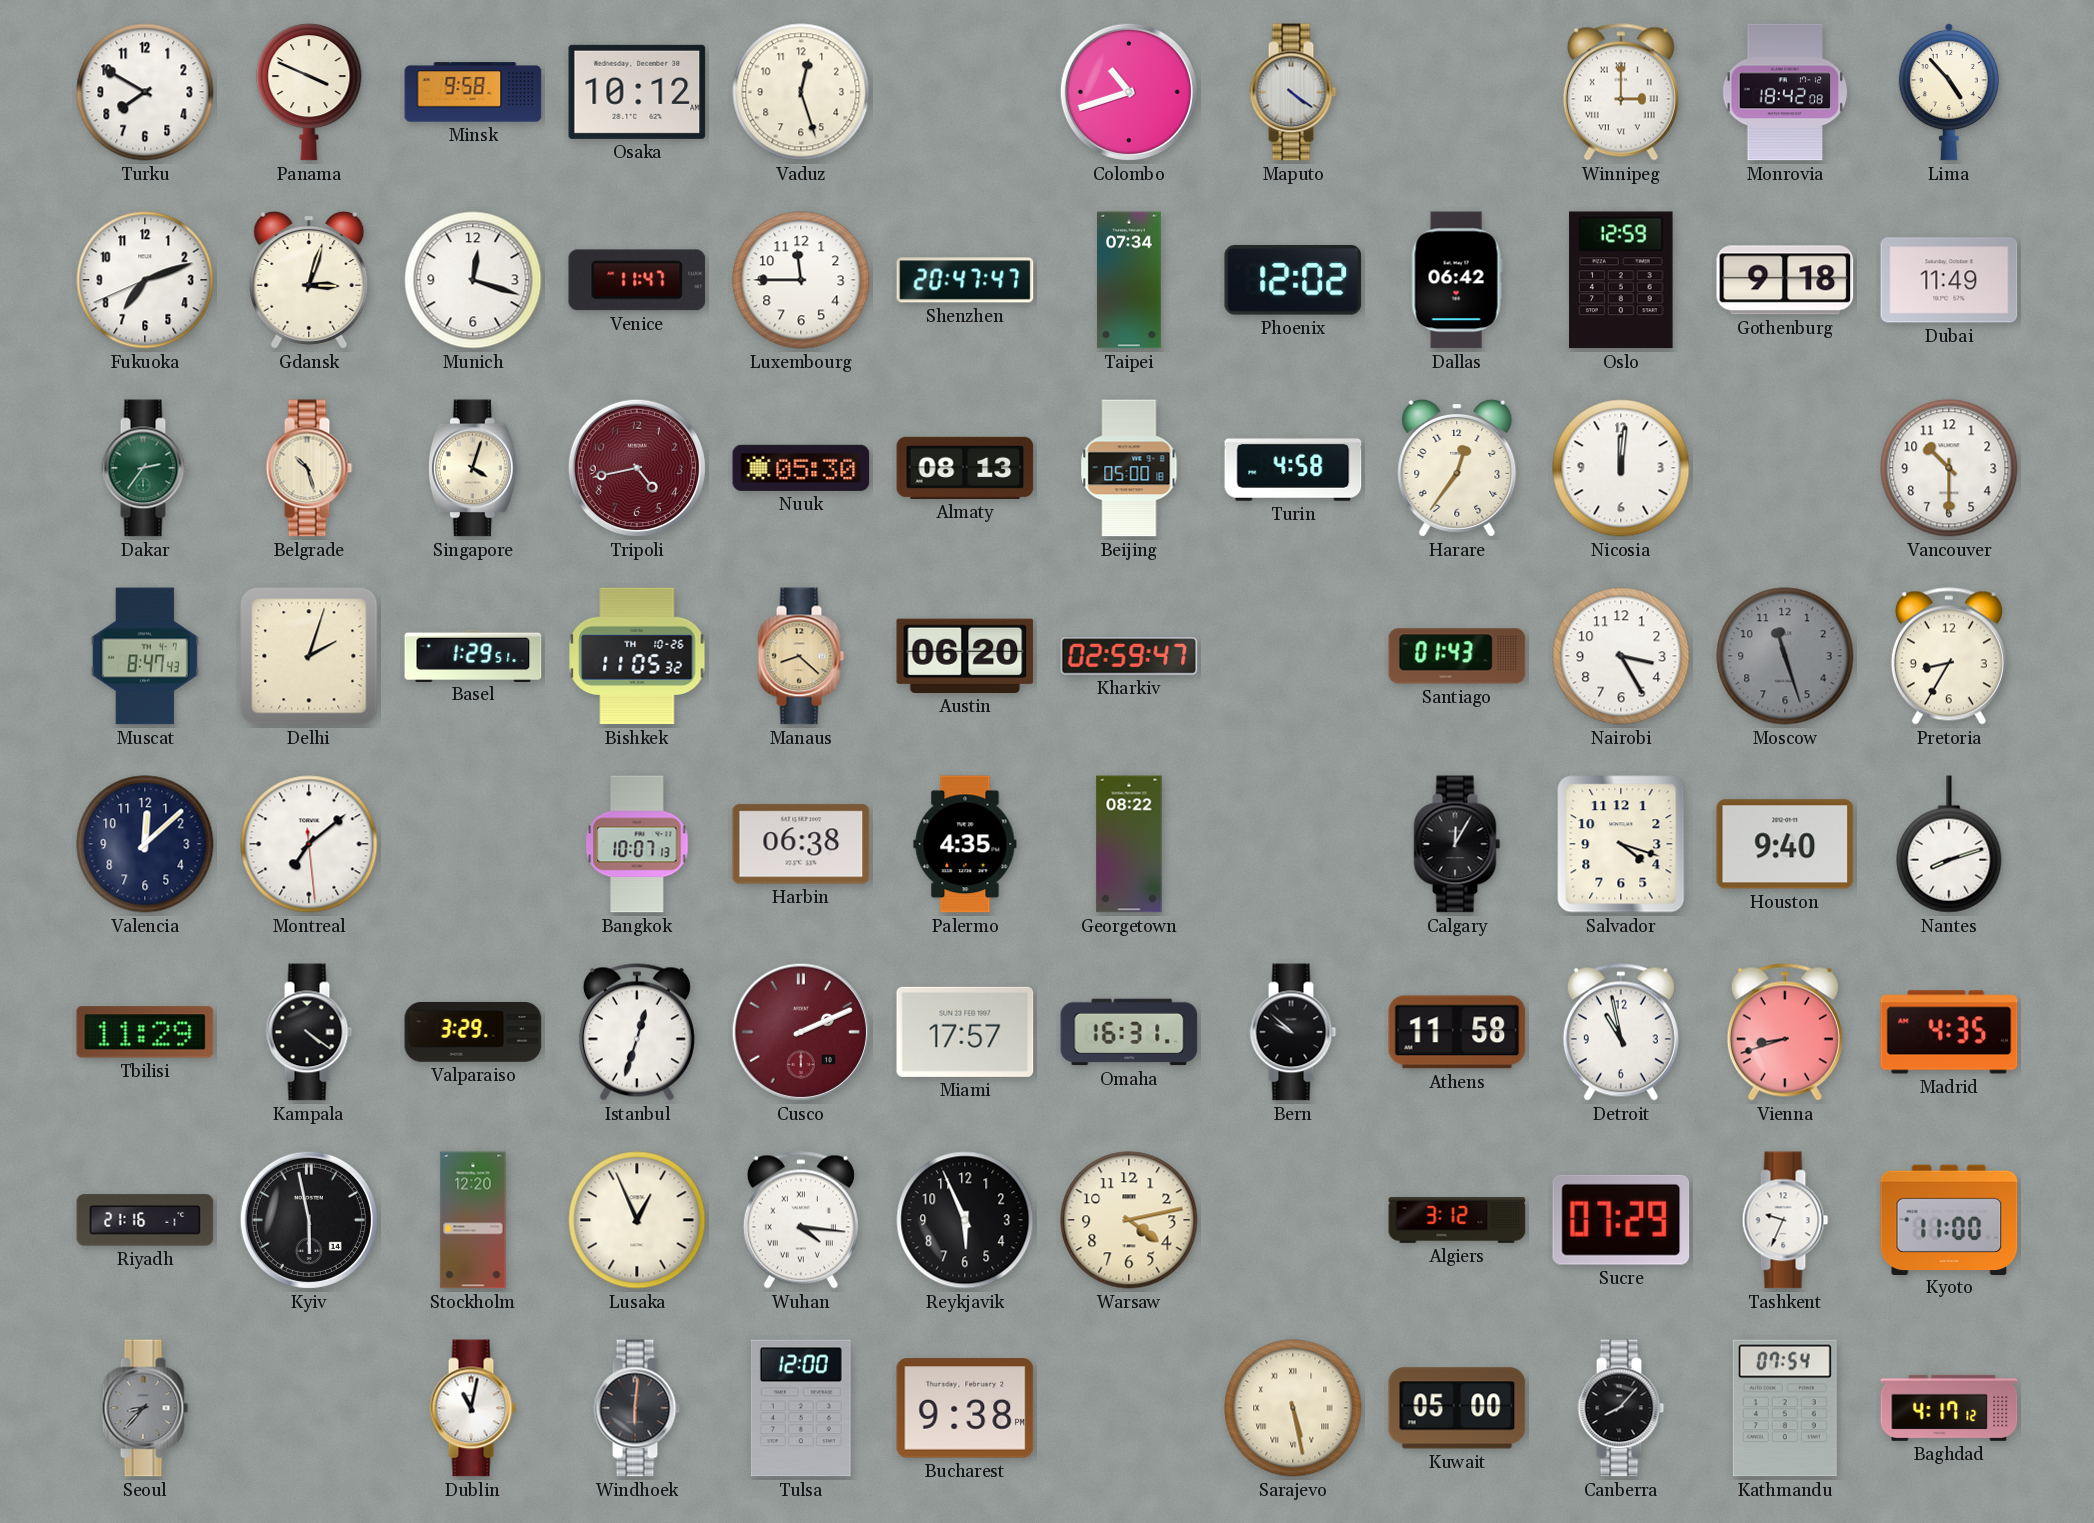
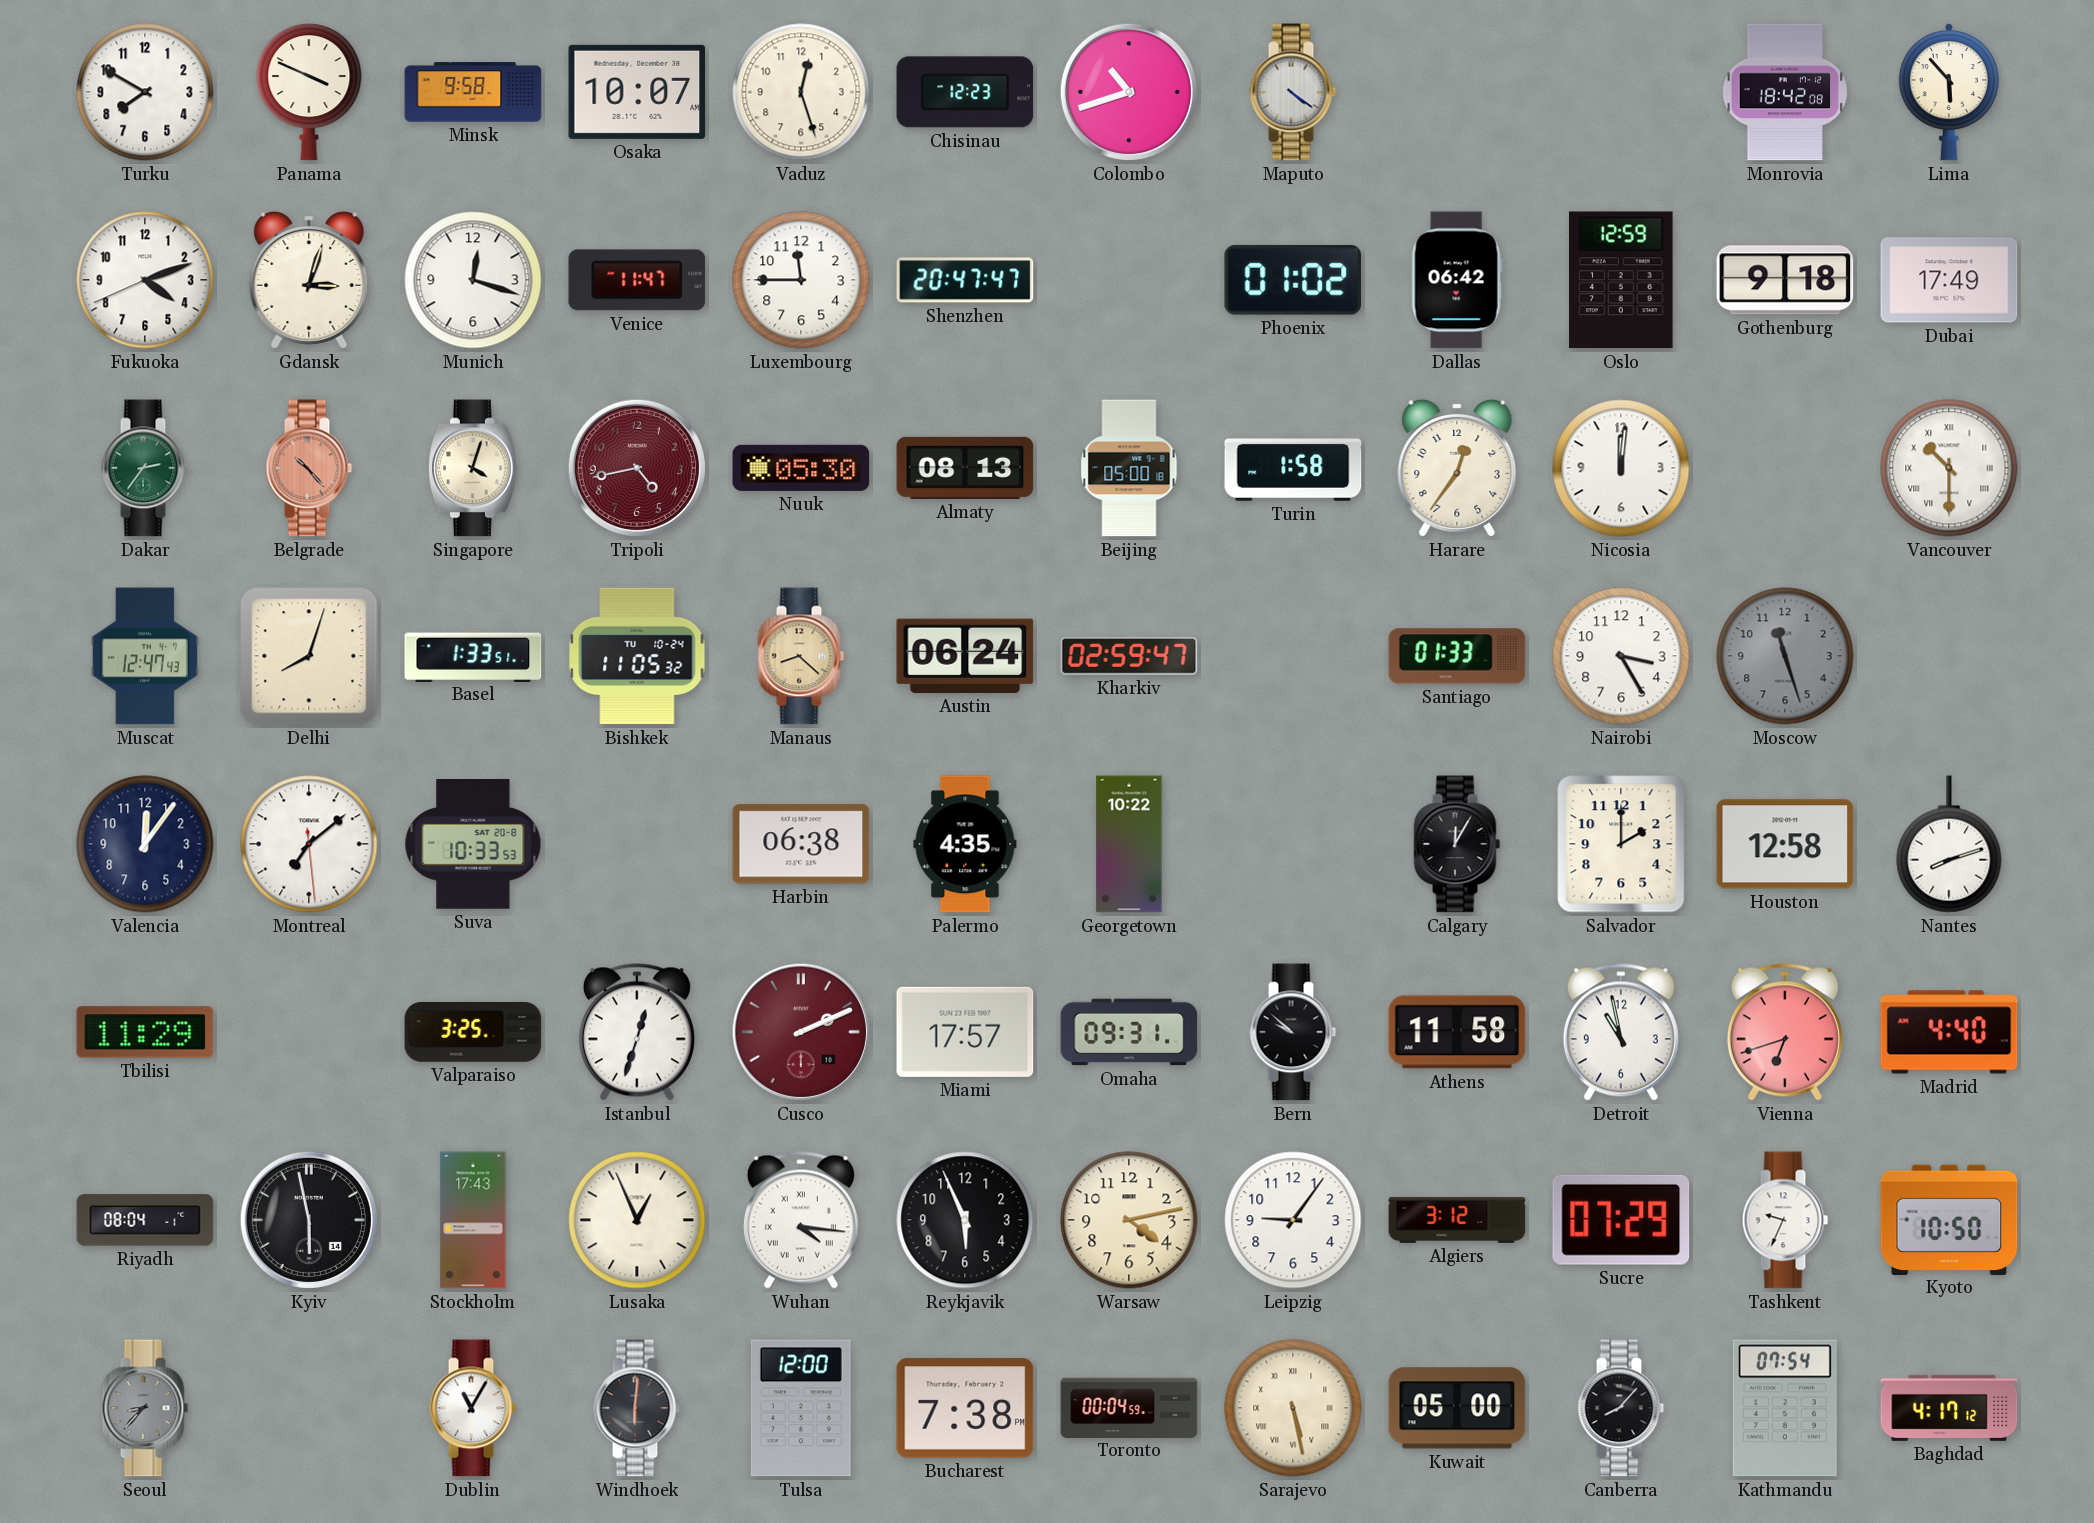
Osaka: 10:12 -> 10:07 (637, 92)
Chisinau: none -> 12:23 (965, 92)
Winnipeg: 3:00 -> none (1621, 92)
Lima: 4:53 -> 5:53 (1949, 92)
Fukuoka: 7:11 -> 4:11 (145, 280)
Taipei: 07:34 -> none (1129, 280)
Phoenix: 12:02 -> 01:02 (1293, 280)
Dubai: 11:49 -> 17:49 (1949, 280)
Belgrade: 10:27 -> 10:23 (309, 468)
Belgrade dial: cream -> salmon (309, 468)
Turin: 4:58 -> 1:58 (1293, 468)
Vancouver numerals: Arabic -> Roman (1949, 468)
Muscat: 8:47 -> 12:47 (145, 656)
Delhi: 2:03 -> 8:03 (309, 656)
Basel: 1:29 -> 1:33 (473, 655)
Bishkek date: TH 10-26 -> TU 10-24 (637, 656)
Austin: 06:20 -> 06:24 (965, 656)
Santiago: 01:43 -> 01:33 (1457, 656)
Pretoria: 8:35 -> none (1949, 656)
Valencia: 12:08 -> 12:06 (145, 844)
Suva: none -> 10:33 (473, 845)
Bangkok: 10:07 -> none (637, 844)
Georgetown: 08:22 -> 10:22 (1129, 844)
Salvador: 4:18 -> 2:00 (1621, 844)
Houston: 9:40 -> 12:58 (1785, 844)
Kampala: 4:21 -> none (309, 1032)
Valparaiso: 3:29 -> 3:25 (473, 1032)
Omaha: 16:31 -> 09:31 (1129, 1032)
Vienna: 8:42 -> 6:42 (1785, 1032)
Madrid: 4:35 -> 4:40 (1949, 1032)
Riyadh: 21:16 -> 08:04 (145, 1220)
Stockholm: 12:20 -> 17:43 (473, 1220)
Leipzig: none -> 9:06 (1293, 1220)
Kyoto: 11:00 -> 10:50 (1949, 1219)
Dublin: 11:02 -> 11:05 (473, 1408)
Bucharest: 9:38 -> 7:38 (965, 1408)
Toronto: none -> 00:04 (1129, 1407)
